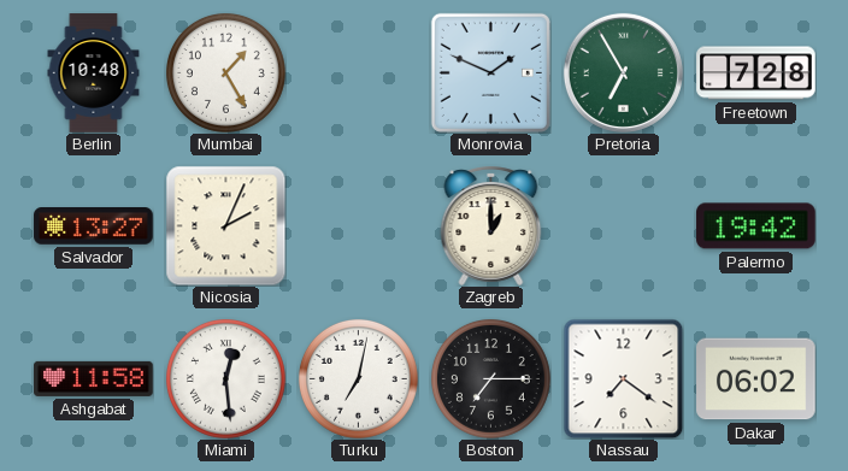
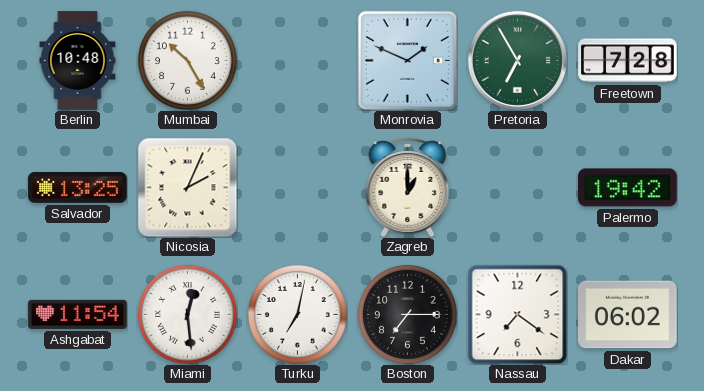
Mumbai: 1:25 -> 10:25 (187, 60)
Salvador: 13:27 -> 13:25 (78, 188)
Ashgabat: 11:58 -> 11:54 (78, 314)
